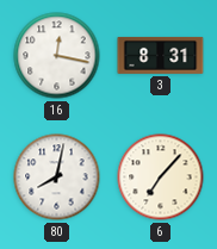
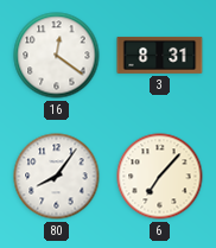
16: 12:17 -> 12:21 (57, 56)
80: 8:02 -> 8:06 (57, 177)
